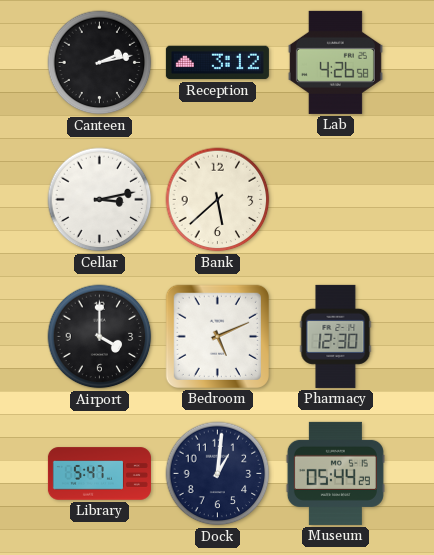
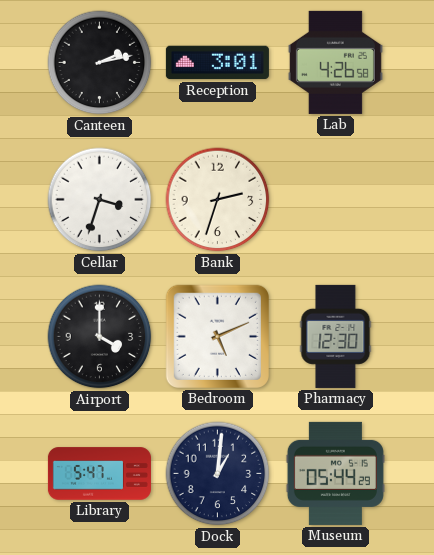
Reception: 3:12 -> 3:01 (217, 63)
Cellar: 3:13 -> 3:33 (100, 200)
Bank: 5:38 -> 2:33 (218, 200)
